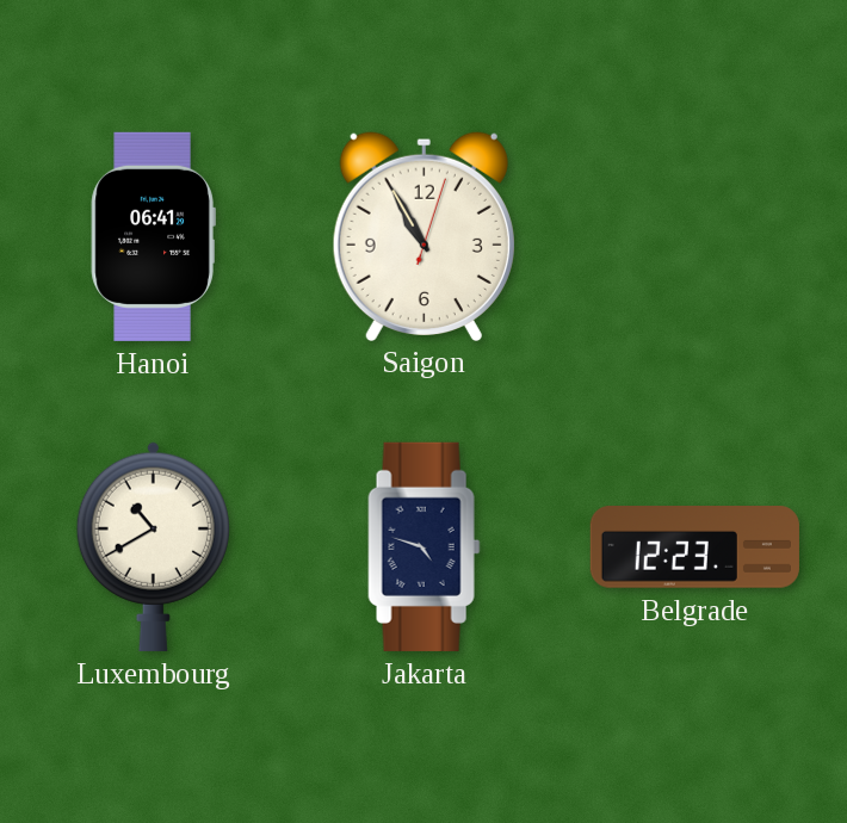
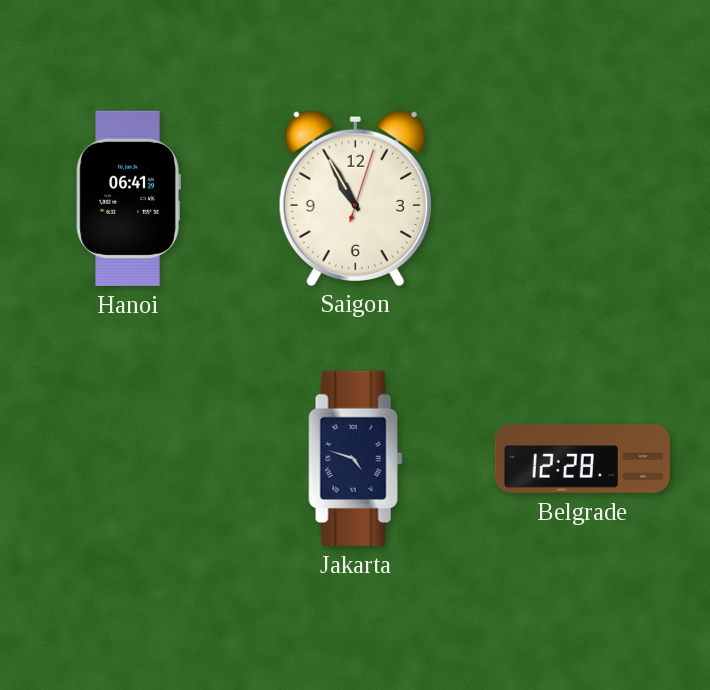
Luxembourg: 10:40 -> none (153, 546)
Belgrade: 12:23 -> 12:28 (582, 459)
